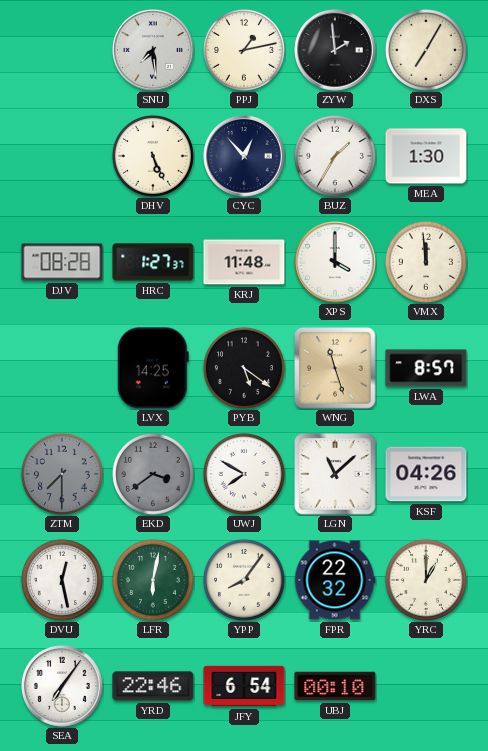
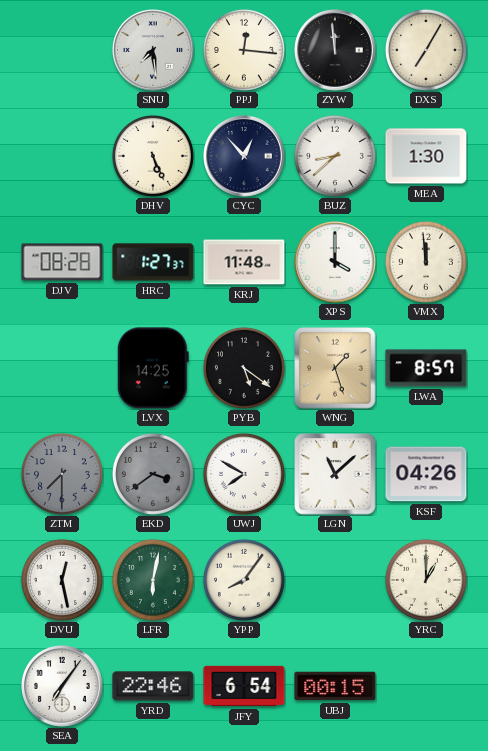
PPJ: 1:13 -> 12:16 (244, 50)
ZYW: 1:59 -> 11:59 (336, 51)
BUZ: 1:35 -> 8:38 (335, 156)
WNG: 11:27 -> 1:27 (335, 368)
FPR: 22:32 -> none (335, 580)
UBJ: 00:10 -> 00:15 (335, 686)
